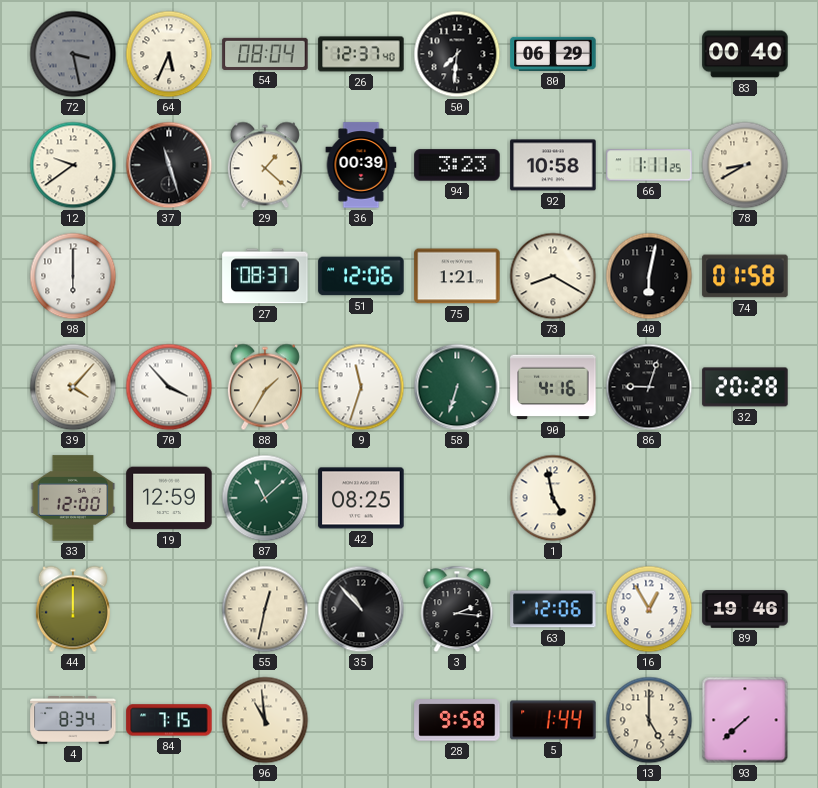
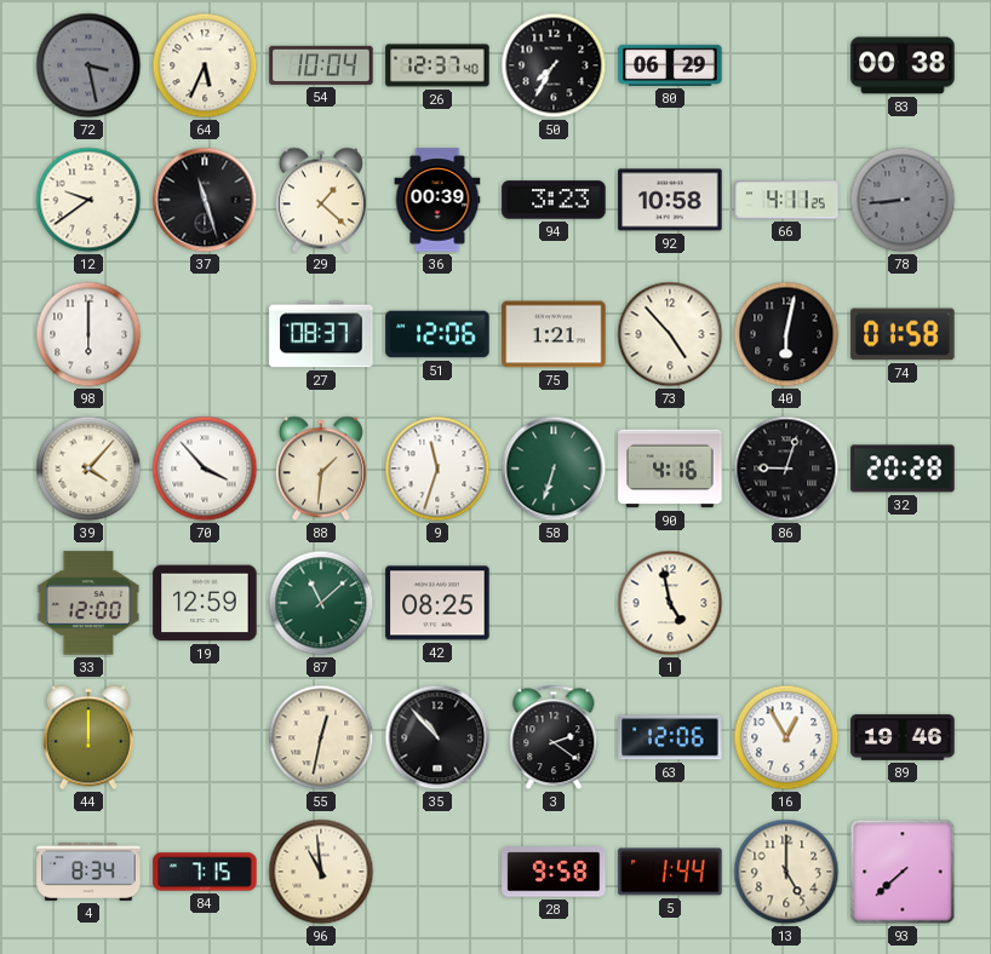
54: 08:04 -> 10:04 (321, 65)
50: 7:31 -> 7:35 (554, 65)
83: 00:40 -> 00:38 (903, 65)
66: 1:11 -> 4:11 (786, 200)
78: 8:40 -> 8:44 (903, 200)
78 dial: cream -> grey (903, 200)
73: 8:20 -> 4:53 (670, 334)
88: 1:35 -> 1:31 (321, 469)
3: 2:16 -> 2:21 (554, 737)
